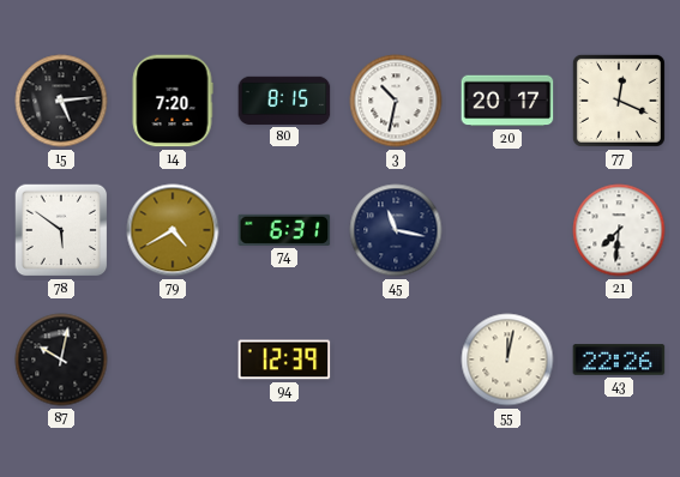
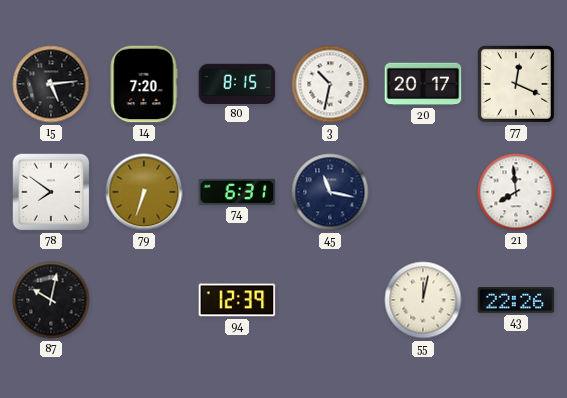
78: 5:51 -> 7:51 (51, 192)
79: 4:40 -> 6:33 (144, 192)
21: 7:31 -> 7:59 (516, 192)
